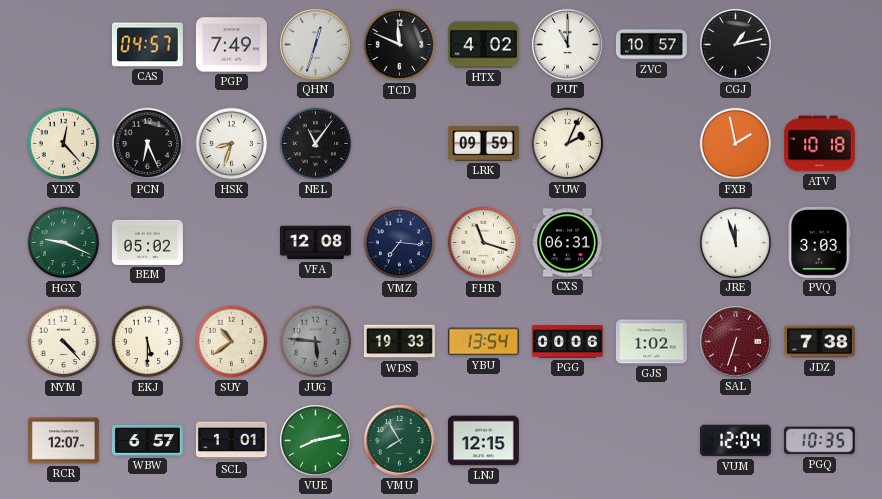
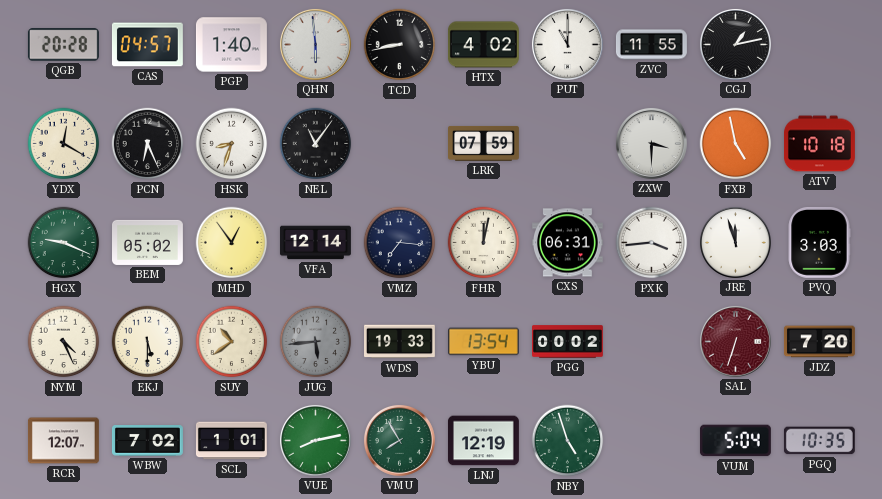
QGB: none -> 20:28 (63, 45)
PGP: 7:49 -> 1:40 (231, 45)
QHN: 12:33 -> 5:59 (315, 44)
TCD: 11:49 -> 8:43 (400, 45)
ZVC: 10:57 -> 11:55 (651, 45)
YDX: 12:23 -> 12:20 (64, 144)
LRK: 09:59 -> 07:59 (484, 144)
YUW: 2:04 -> none (568, 144)
ZXW: none -> 3:30 (651, 143)
FXB: 1:58 -> 4:58 (736, 144)
MHD: none -> 12:54 (232, 243)
VFA: 12:08 -> 12:14 (316, 243)
FHR: 11:18 -> 12:02 (484, 243)
PXK: none -> 3:44 (652, 243)
NYM: 4:23 -> 4:26 (64, 342)
JUG: 5:46 -> 5:44 (316, 342)
PGG: 00:06 -> 00:02 (568, 342)
GJS: 1:02 -> none (651, 342)
JDZ: 7:38 -> 7:20 (819, 342)
WBW: 6:57 -> 7:02 (147, 441)
LNJ: 12:15 -> 12:19 (483, 441)
NBY: none -> 4:57 (568, 441)
VUM: 12:04 -> 5:04 (735, 441)
